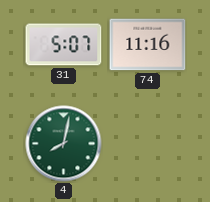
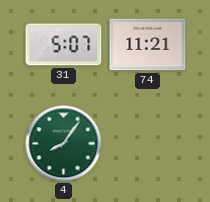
74: 11:16 -> 11:21 (148, 45)
4: 8:02 -> 8:06 (64, 144)
